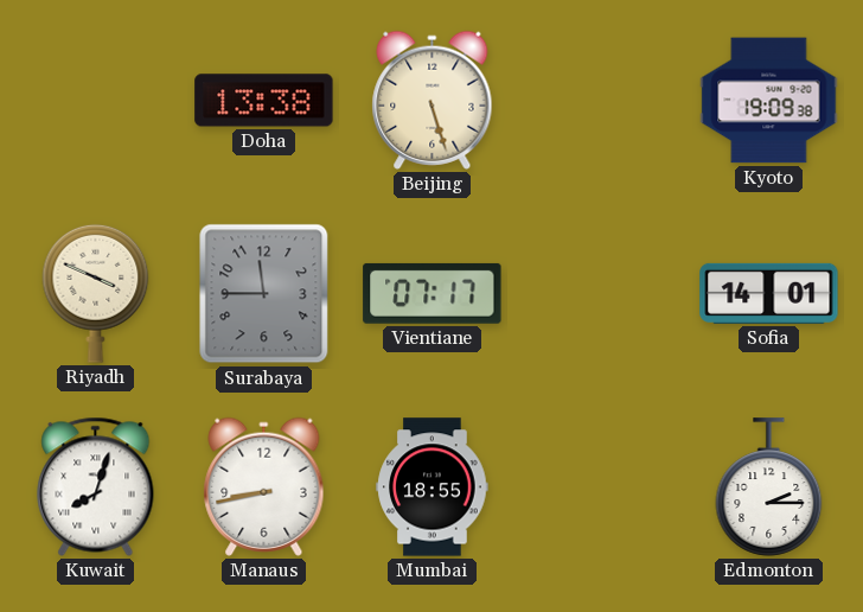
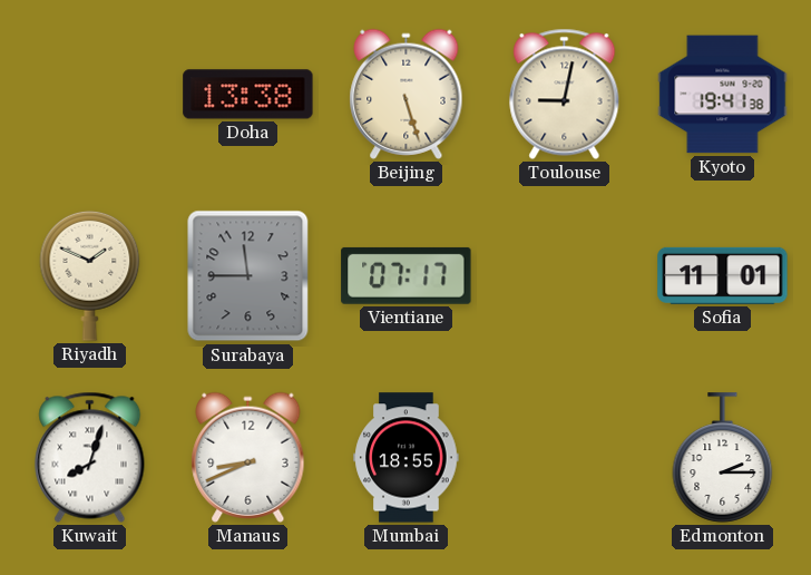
Toulouse: none -> 9:02 (565, 94)
Kyoto: 19:09 -> 19:41 (723, 95)
Riyadh: 3:49 -> 1:49 (90, 275)
Sofia: 14:01 -> 11:01 (723, 275)
Manaus: 8:43 -> 8:41 (248, 457)
